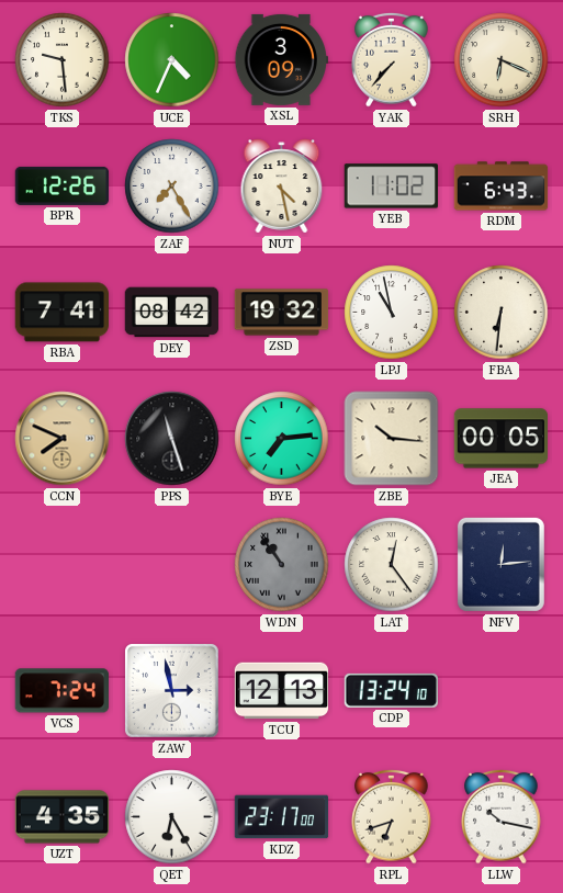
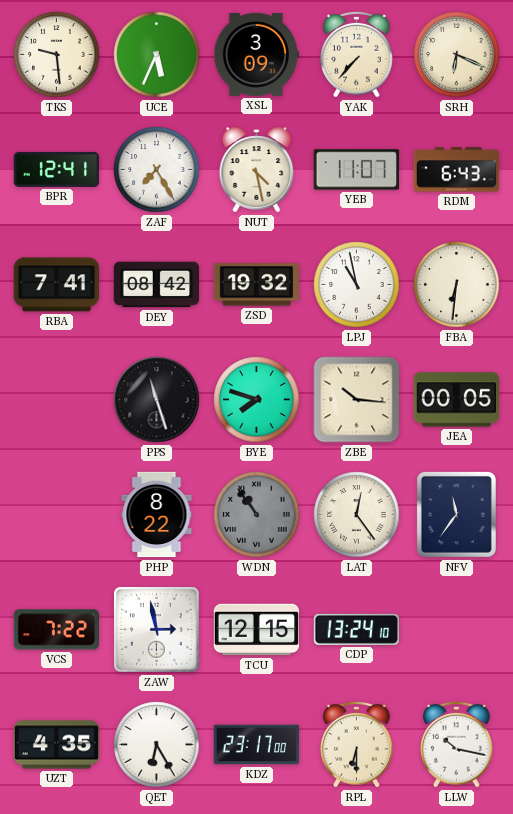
UCE: 4:34 -> 5:34 (157, 55)
BPR: 12:26 -> 12:41 (57, 169)
YEB: 11:02 -> 11:07 (356, 170)
CCN: 7:49 -> none (63, 439)
BYE: 7:14 -> 7:48 (257, 400)
PHP: none -> 8:22 (157, 515)
NFV: 12:14 -> 11:36 (456, 514)
VCS: 7:24 -> 7:22 (56, 630)
TCU: 12:13 -> 12:15 (257, 630)
RPL: 6:42 -> 6:30 (357, 744)
